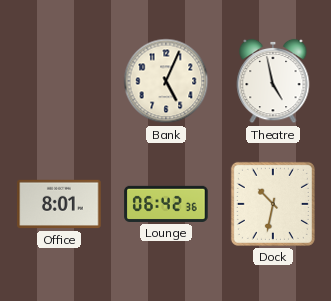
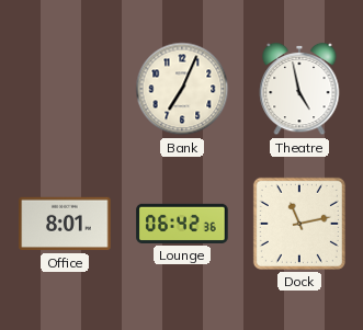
Bank: 5:04 -> 7:04 (182, 89)
Dock: 10:32 -> 11:13 (299, 224)
